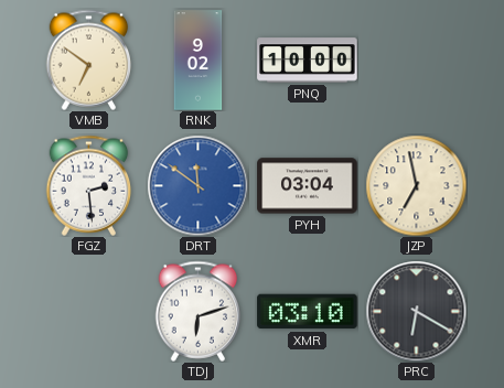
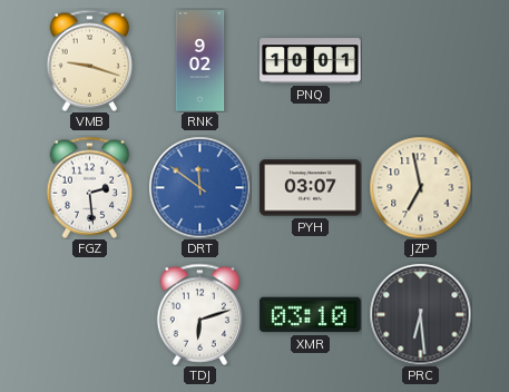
VMB: 6:51 -> 9:18 (90, 60)
PNQ: 10:00 -> 10:01 (311, 61)
PYH: 03:04 -> 03:07 (311, 188)
PRC: 6:20 -> 6:29 (420, 314)
